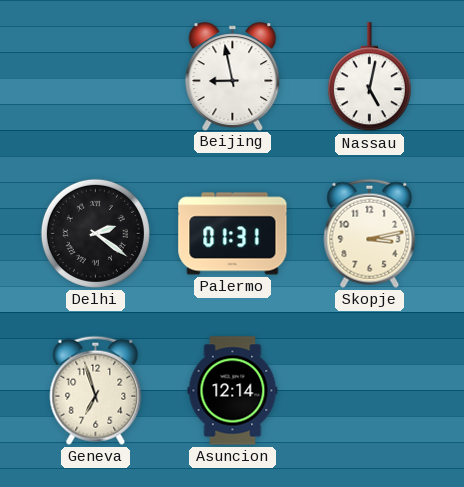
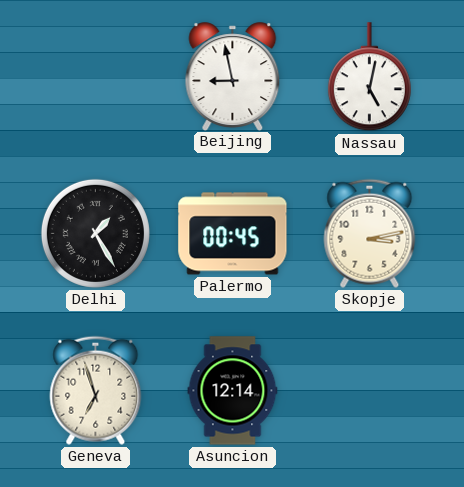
Delhi: 2:21 -> 1:25 (95, 233)
Palermo: 01:31 -> 00:45 (233, 234)
